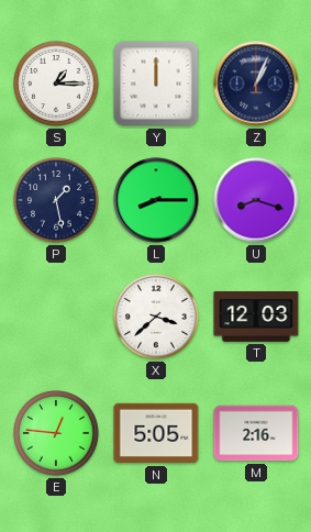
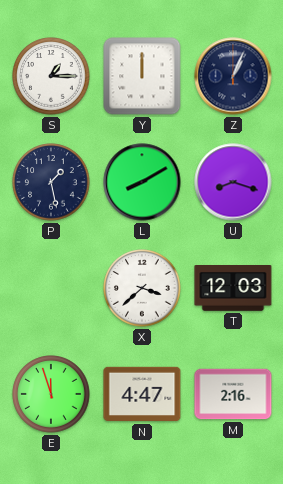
L: 8:15 -> 8:10 (142, 182)
E: 12:46 -> 11:57 (51, 394)
N: 5:05 -> 4:47 (142, 394)
